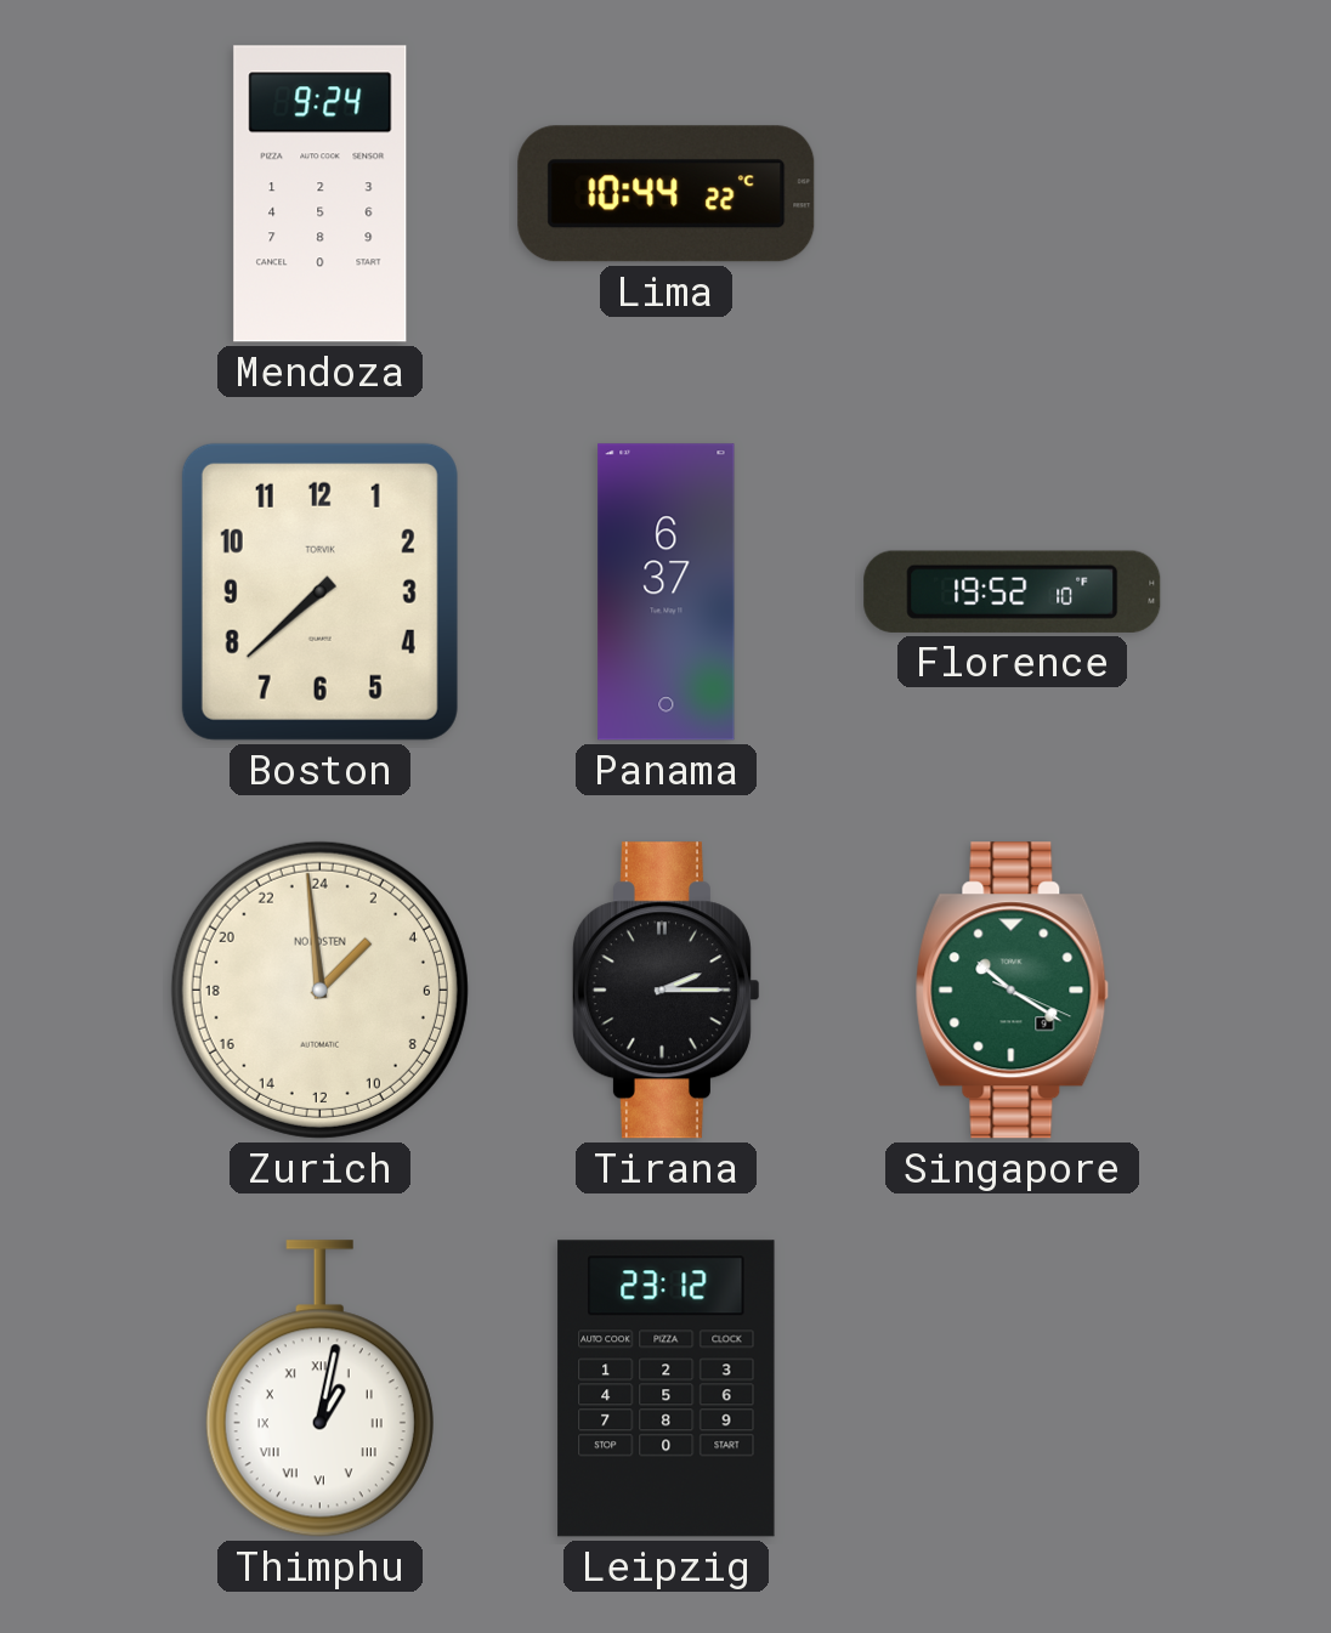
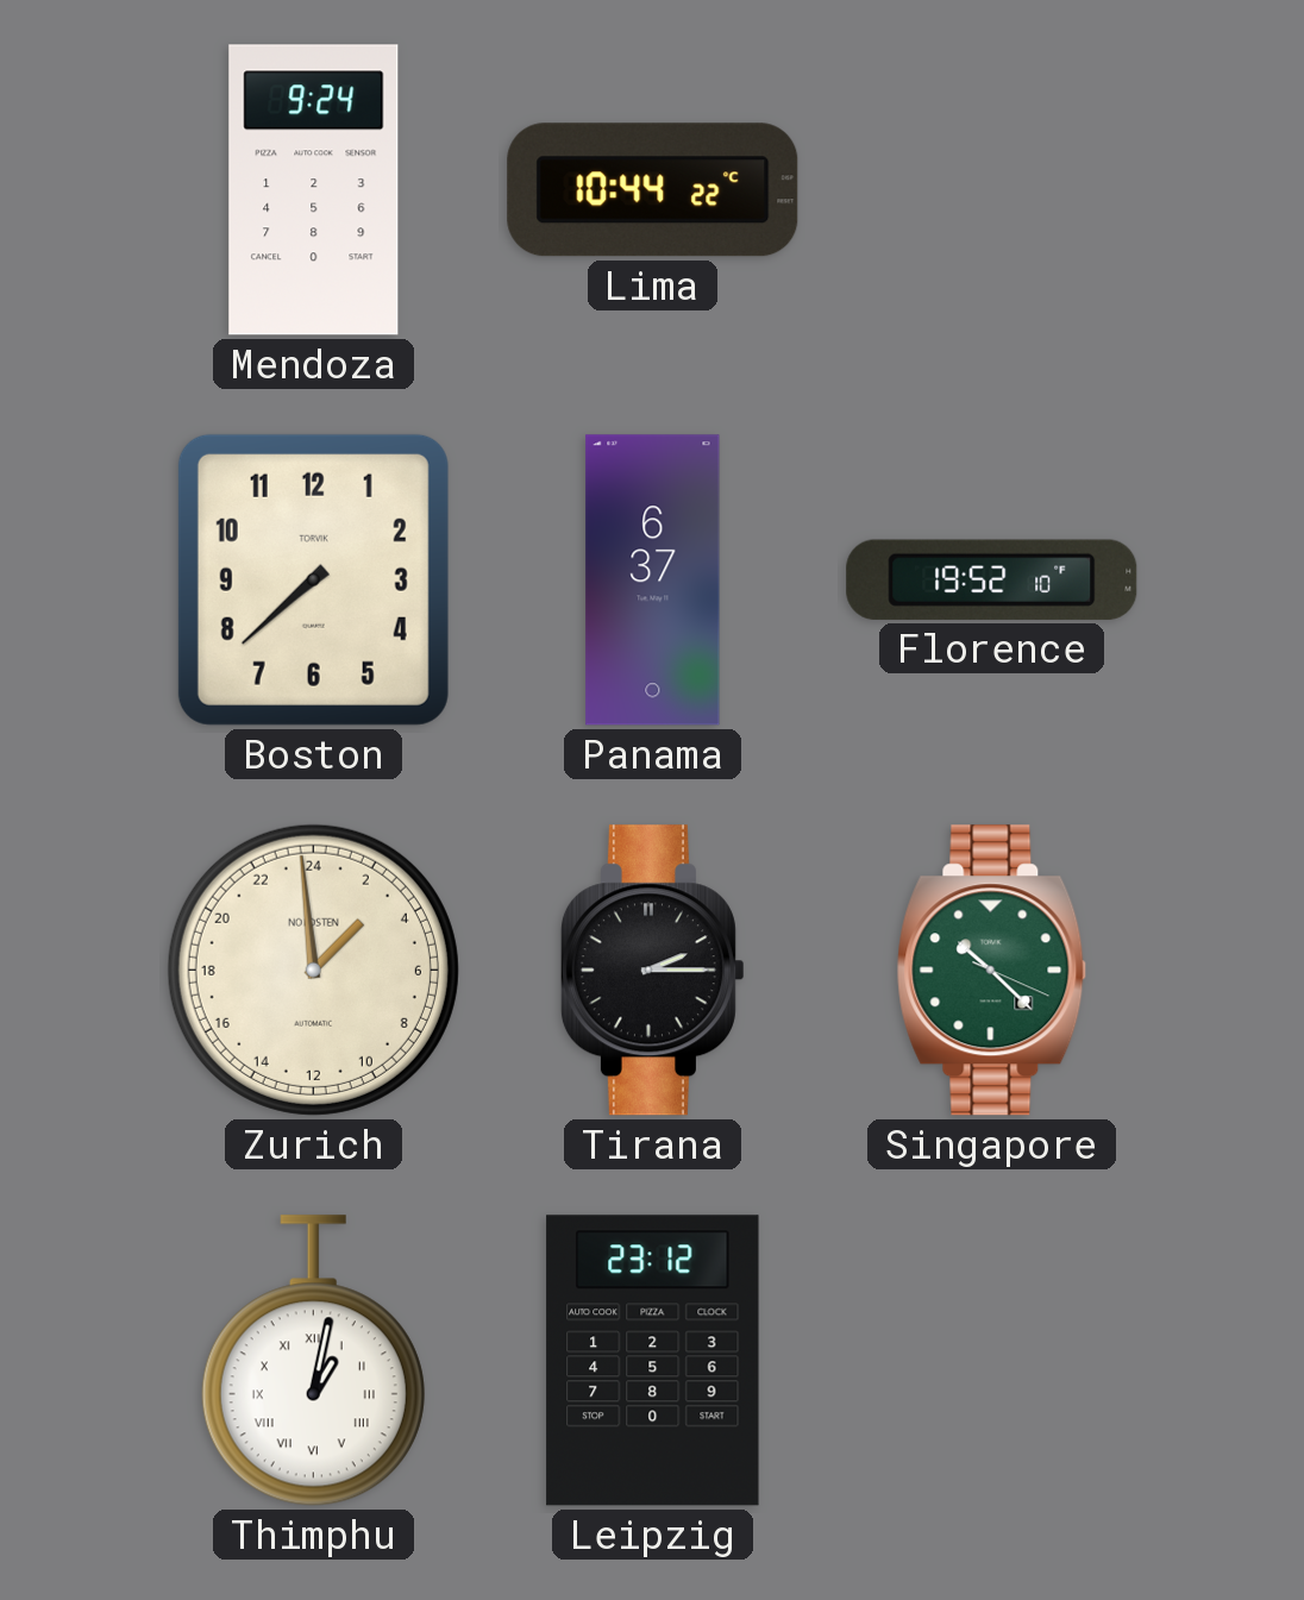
Singapore: 10:20 -> 10:22 (992, 971)
